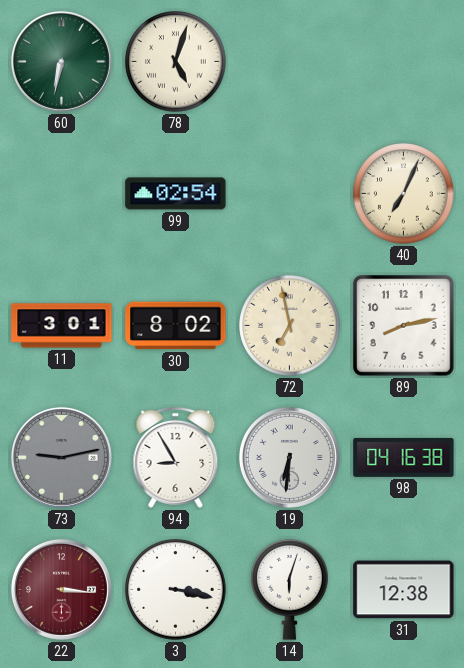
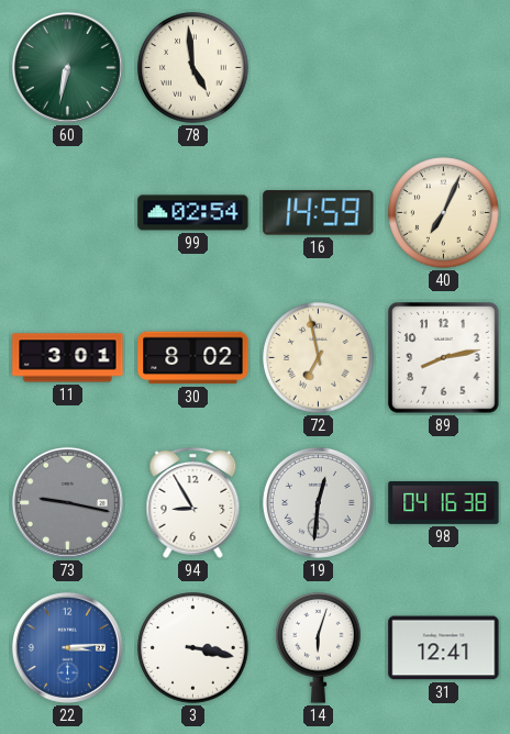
78: 5:03 -> 4:59 (193, 68)
16: none -> 14:59 (319, 213)
73: 9:13 -> 9:17 (67, 502)
19: 6:31 -> 12:31 (318, 502)
22: 3:16 -> 3:14 (67, 647)
22 dial: burgundy -> blue (67, 647)
31: 12:38 -> 12:41 (444, 648)
